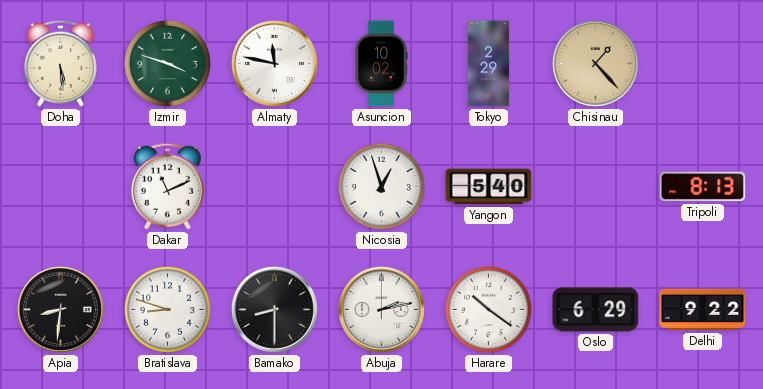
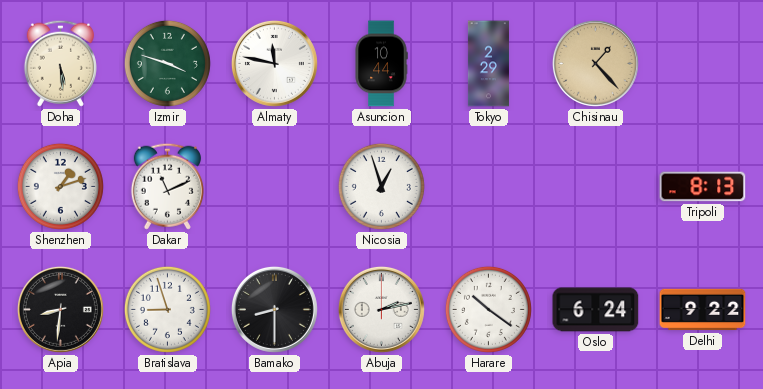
Asuncion: 10:02 -> 10:44 (381, 64)
Shenzhen: none -> 1:12 (60, 186)
Yangon: 5:40 -> none (489, 187)
Bratislava: 8:48 -> 8:57 (167, 309)
Oslo: 6:29 -> 6:24 (596, 310)
